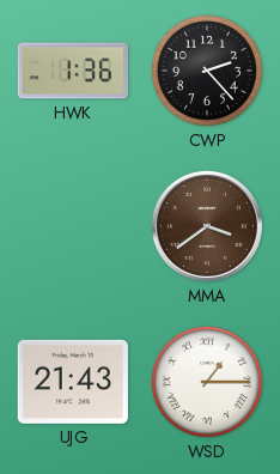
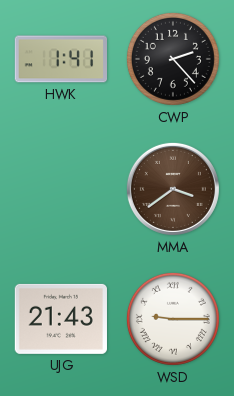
HWK: 1:36 -> 1:41 (60, 59)
WSD: 1:15 -> 9:15 (173, 319)
